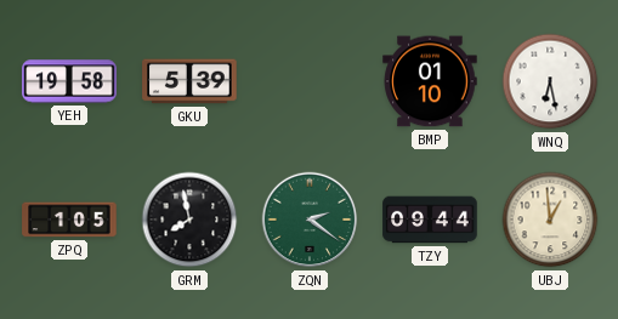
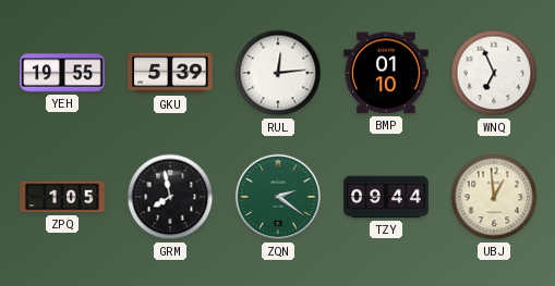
YEH: 19:58 -> 19:55 (62, 73)
RUL: none -> 12:14 (278, 73)
WNQ: 6:28 -> 6:56 (494, 73)
